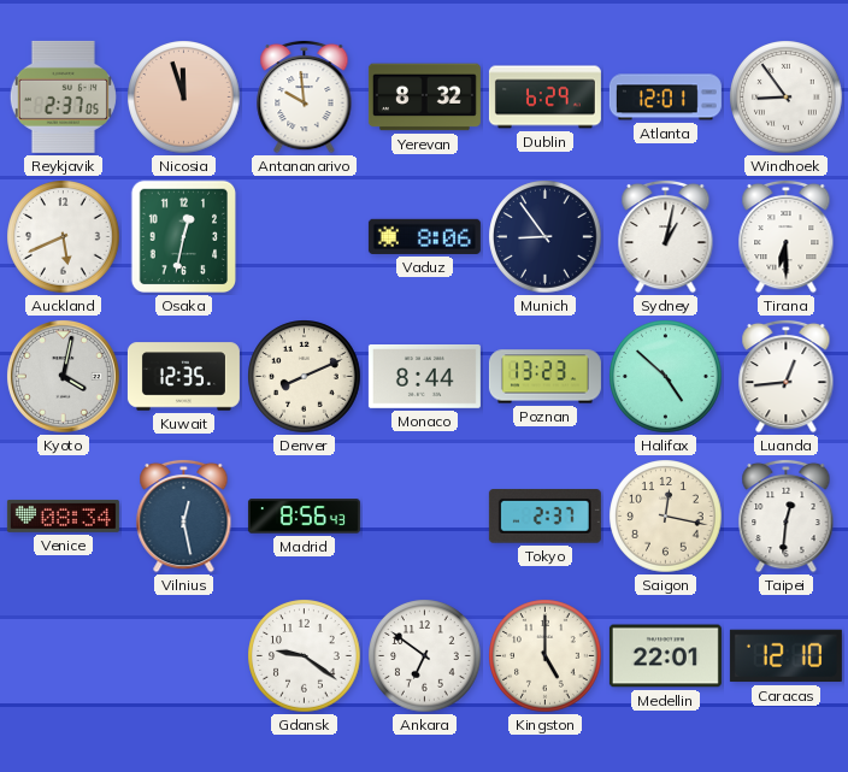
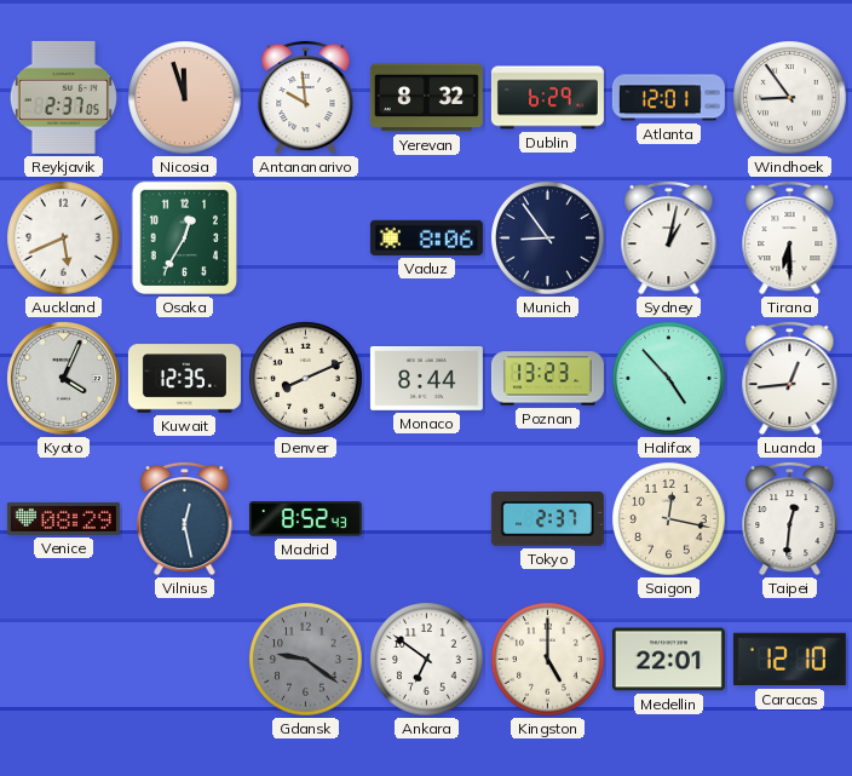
Osaka: 12:32 -> 12:35 (185, 238)
Kyoto: 4:02 -> 4:04 (63, 378)
Halifax: 4:52 -> 4:53 (669, 379)
Venice: 08:34 -> 08:29 (63, 518)
Madrid: 8:56 -> 8:52 (305, 519)
Gdansk dial: white -> grey (306, 660)
